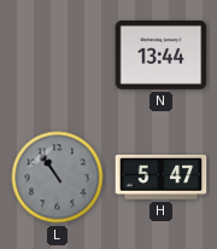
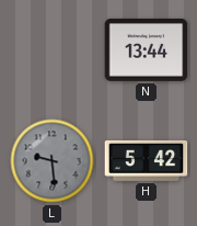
L: 10:54 -> 9:29 (53, 161)
H: 5:47 -> 5:42 (147, 160)
